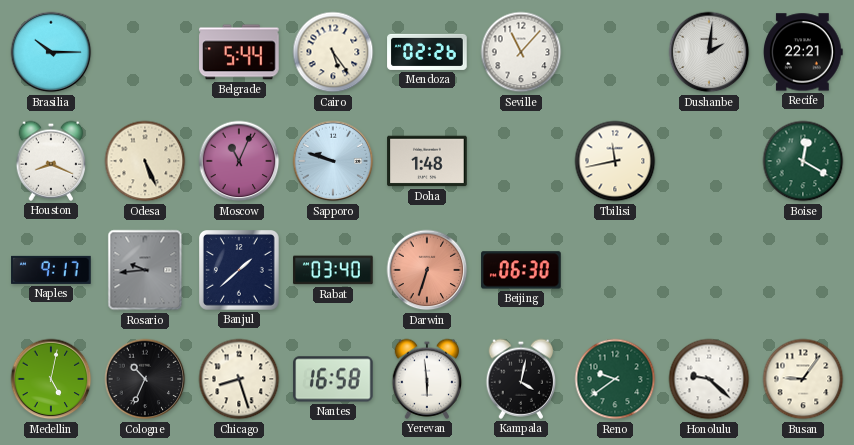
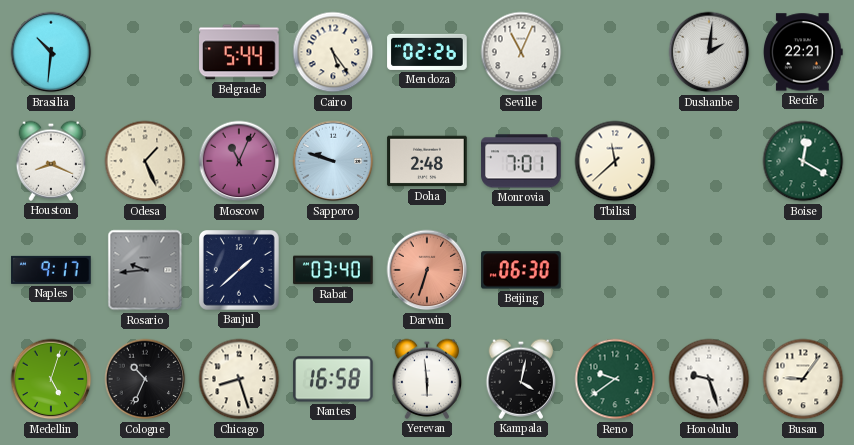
Brasilia: 10:15 -> 10:31 (51, 52)
Seville: 11:07 -> 11:04 (521, 52)
Odesa: 5:26 -> 1:26 (145, 161)
Doha: 1:48 -> 2:48 (427, 161)
Monrovia: none -> 7:01 (521, 161)
Tbilisi: 11:43 -> 11:38 (615, 161)
Medellin: 5:02 -> 5:03 (51, 379)
Honolulu: 9:22 -> 9:27 (709, 379)
